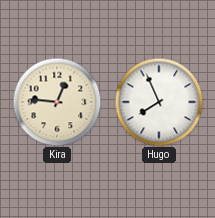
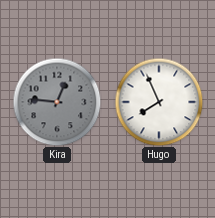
Kira dial: cream -> grey (57, 102)
